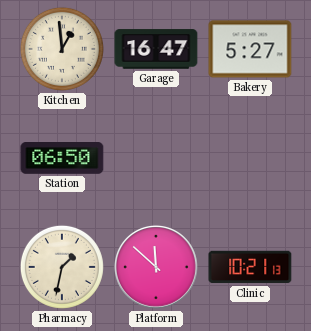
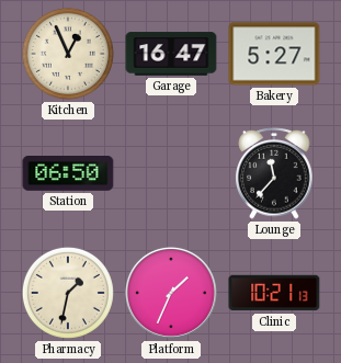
Kitchen: 12:59 -> 12:56 (68, 54)
Lounge: none -> 11:37 (274, 173)
Platform: 11:52 -> 1:34 (171, 293)
